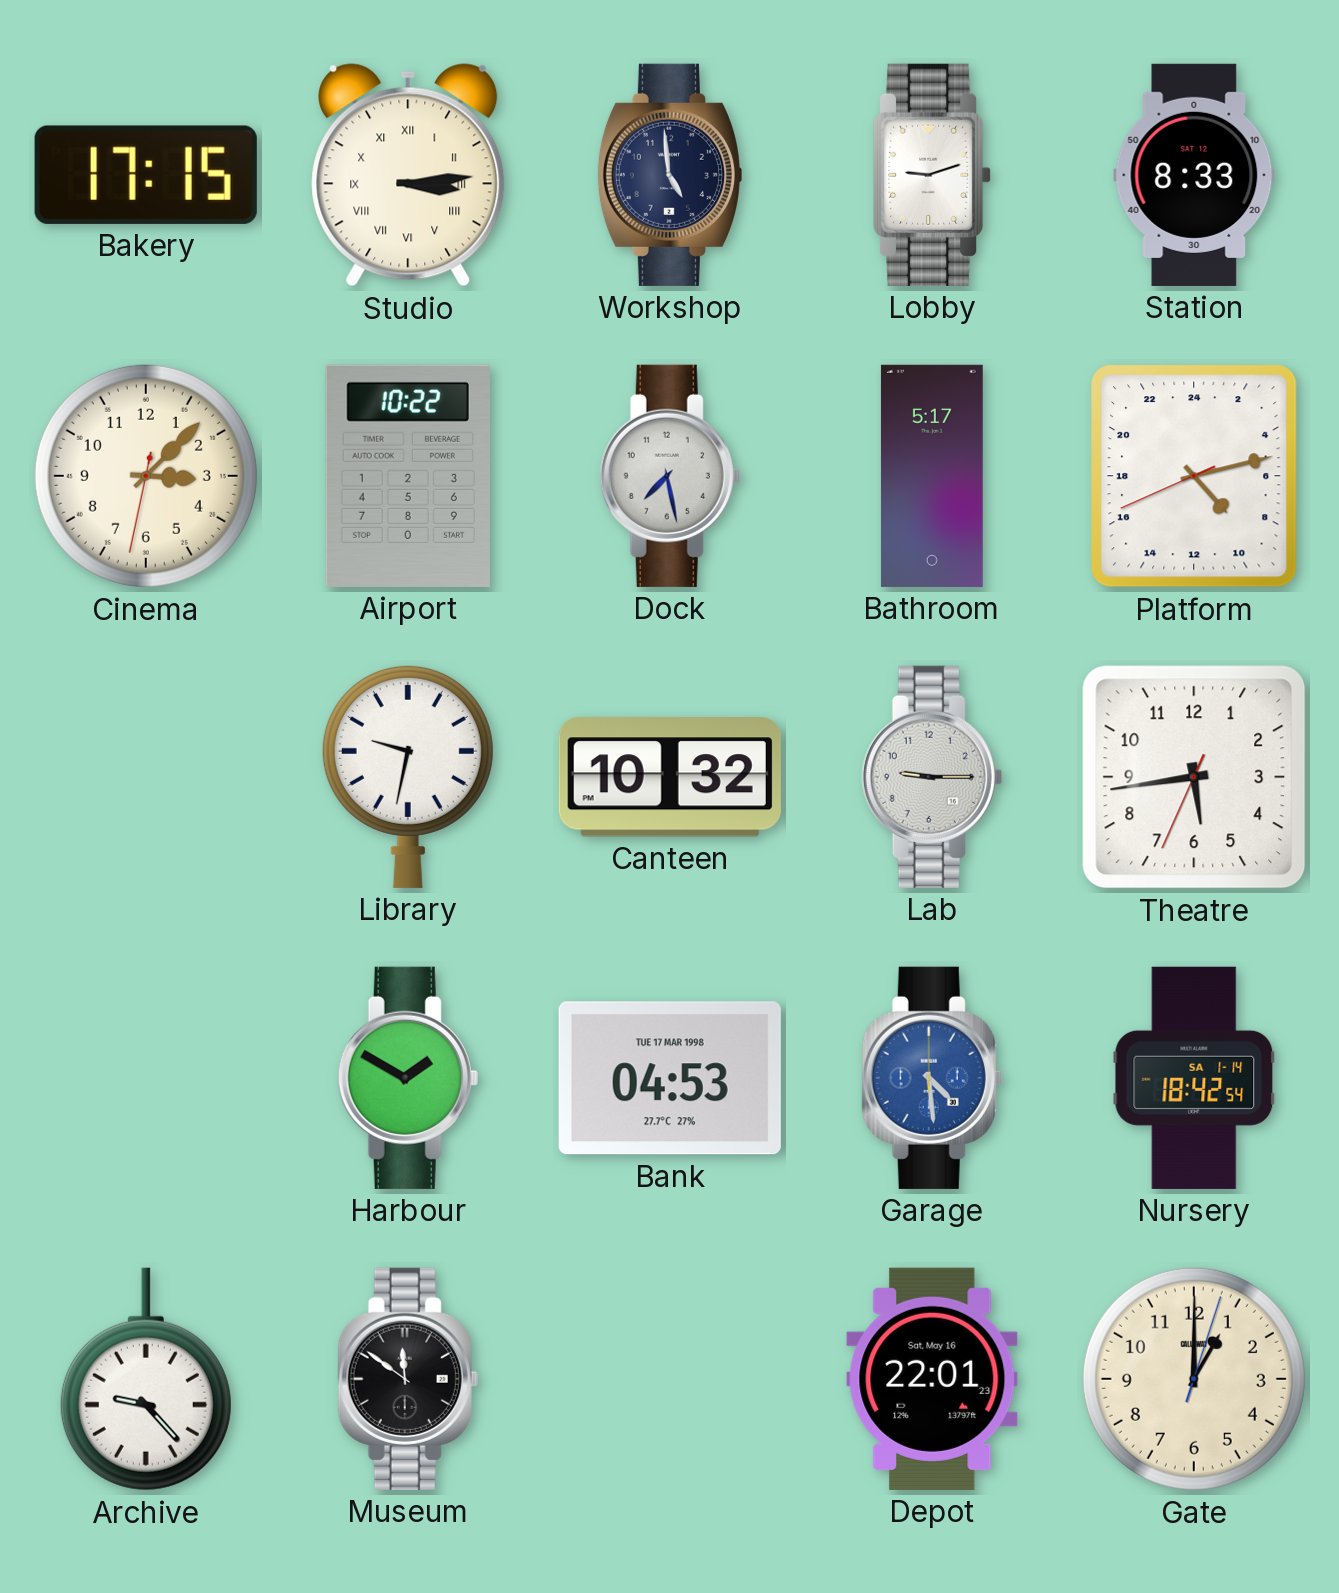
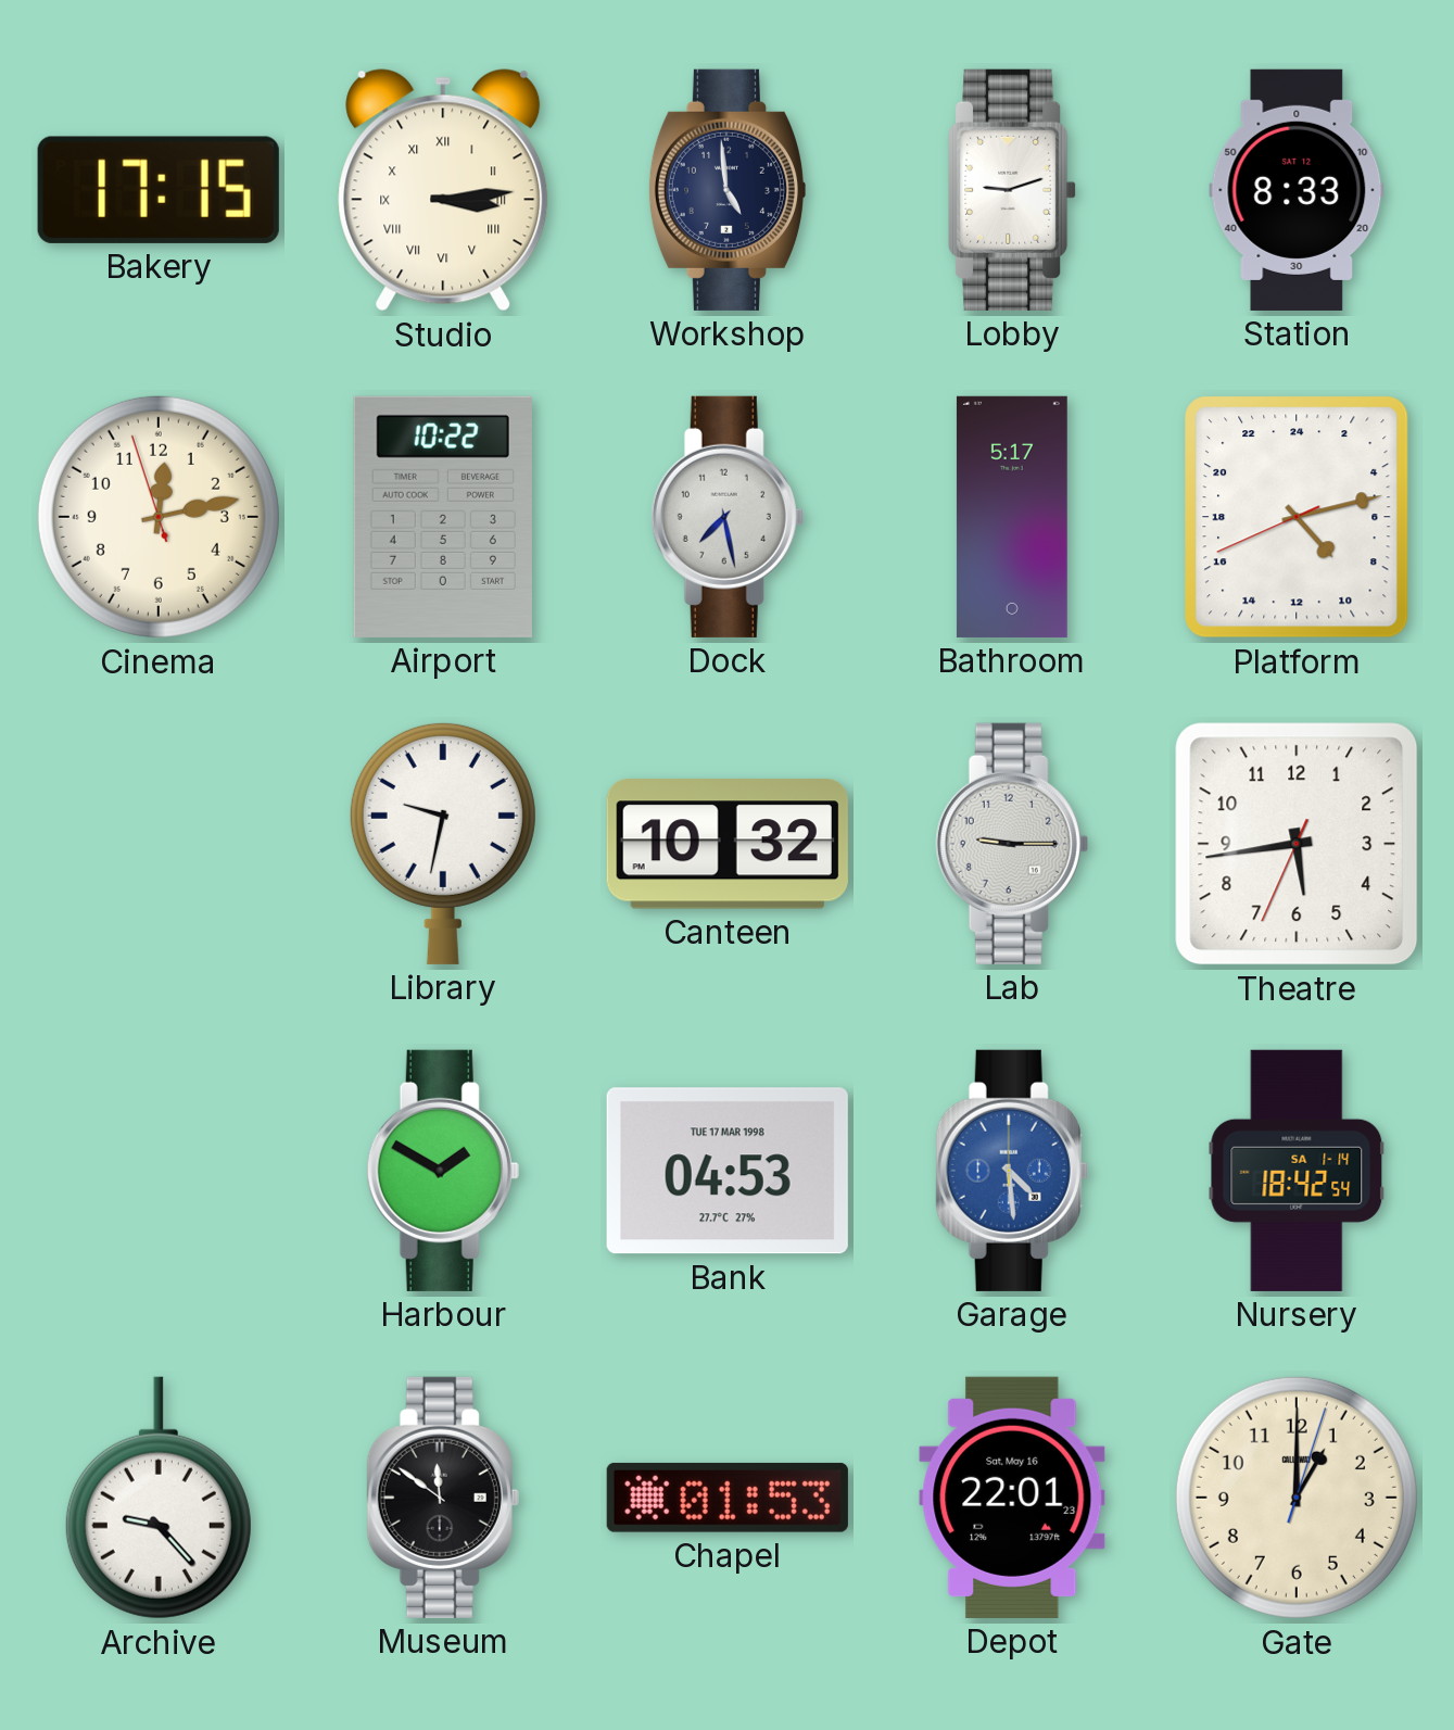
Cinema: 3:07 -> 12:12 (159, 517)
Chapel: none -> 01:53 (728, 1498)
